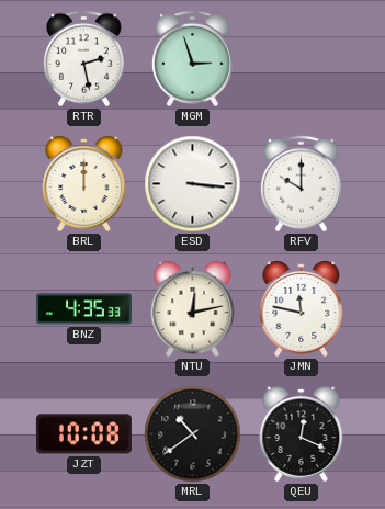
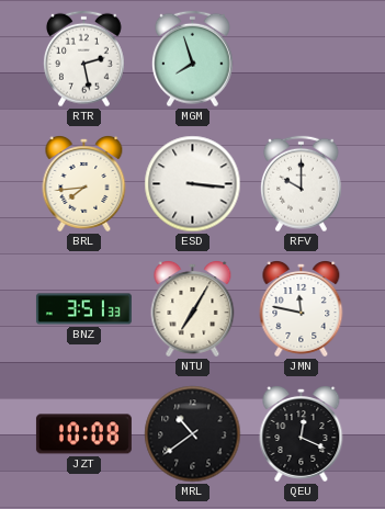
MGM: 2:57 -> 7:57 (193, 59)
BRL: 12:00 -> 7:44 (84, 184)
BNZ: 4:35 -> 3:51 (83, 309)
NTU: 12:13 -> 7:05 (193, 309)
